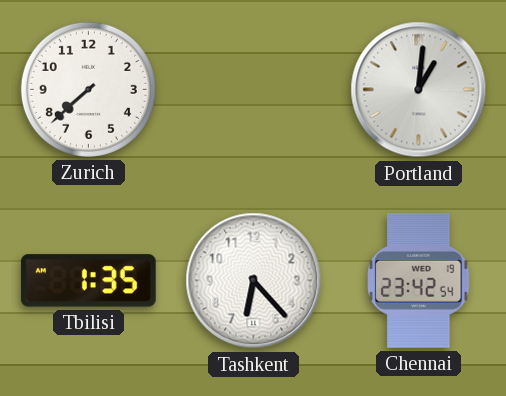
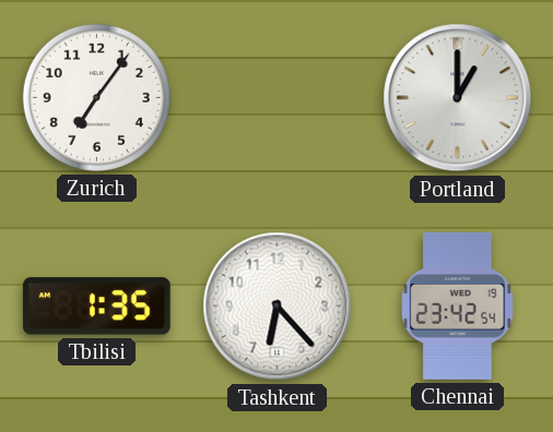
Zurich: 7:38 -> 7:06 (96, 97)
Portland: 1:01 -> 1:00 (458, 98)
